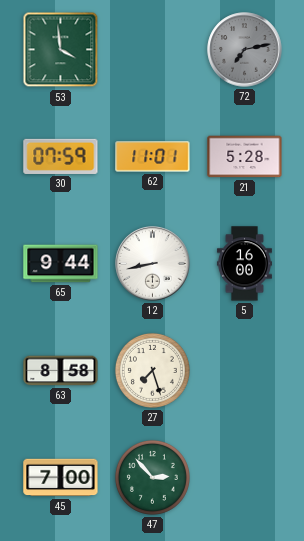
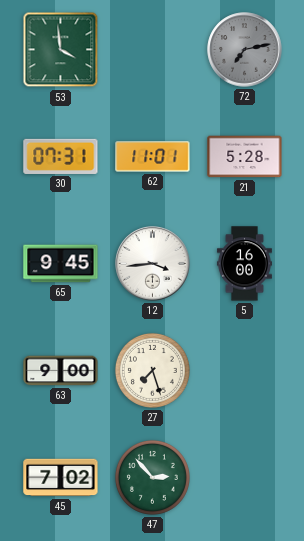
30: 07:59 -> 07:31 (61, 156)
65: 9:44 -> 9:45 (61, 264)
12: 8:43 -> 3:44 (153, 264)
63: 8:58 -> 9:00 (61, 371)
45: 7:00 -> 7:02 (61, 478)
